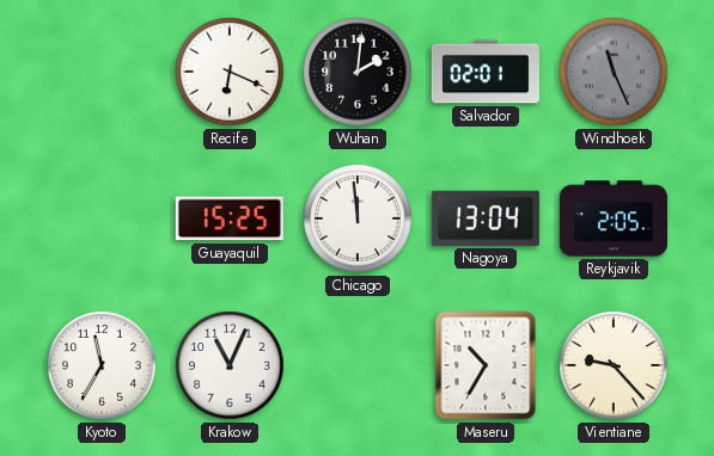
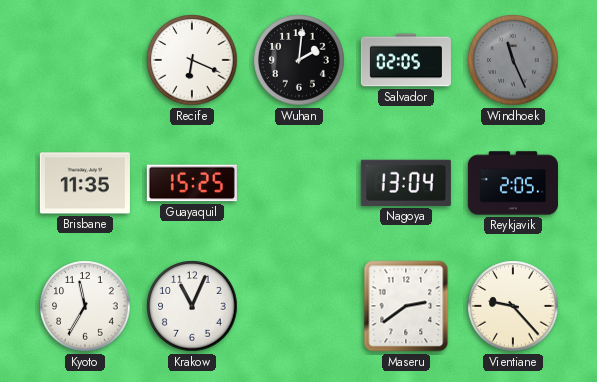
Salvador: 02:01 -> 02:05 (406, 60)
Brisbane: none -> 11:35 (85, 183)
Chicago: 11:59 -> none (358, 218)
Maseru: 10:35 -> 2:39 (406, 306)
